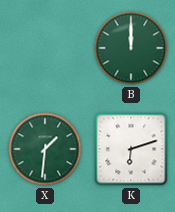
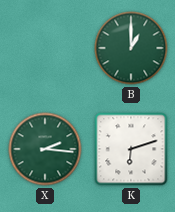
B: 12:00 -> 1:00 (131, 48)
X: 1:31 -> 2:16 (45, 149)
